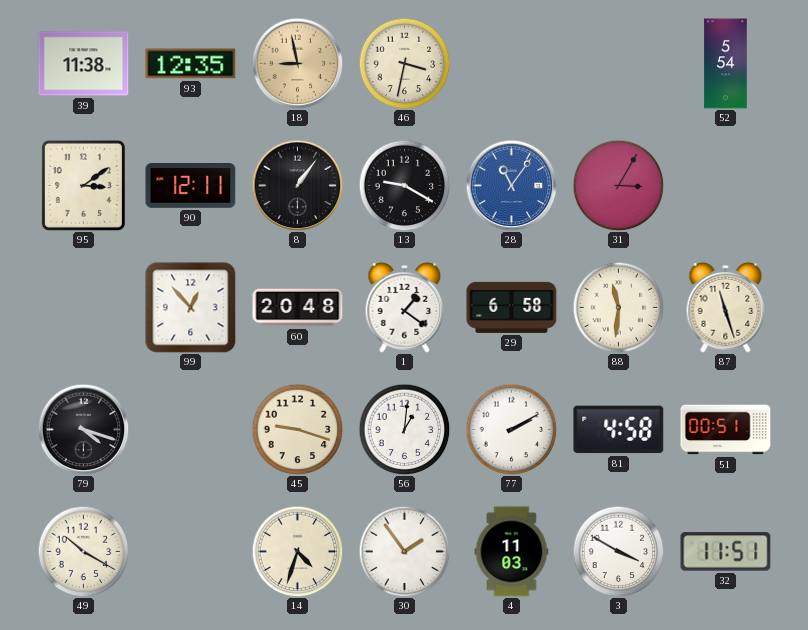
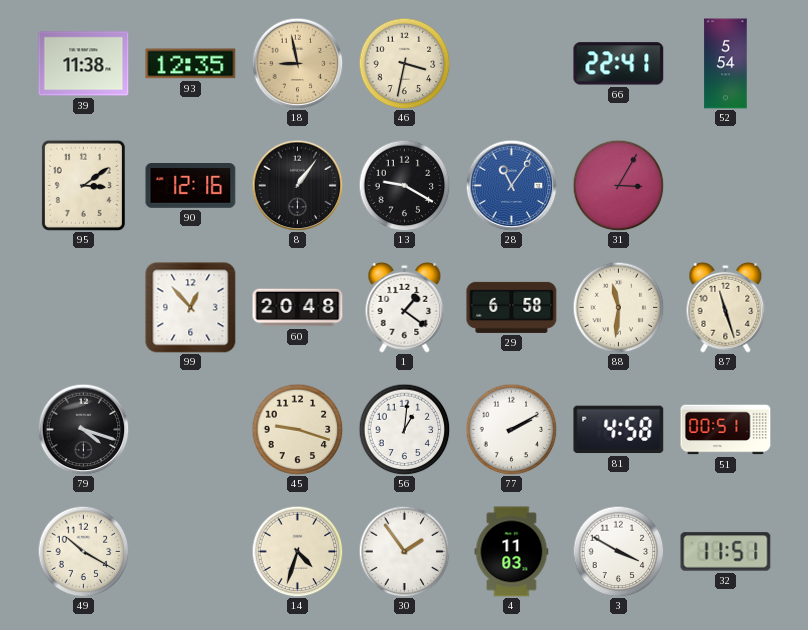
66: none -> 22:41 (619, 64)
90: 12:11 -> 12:16 (191, 186)
